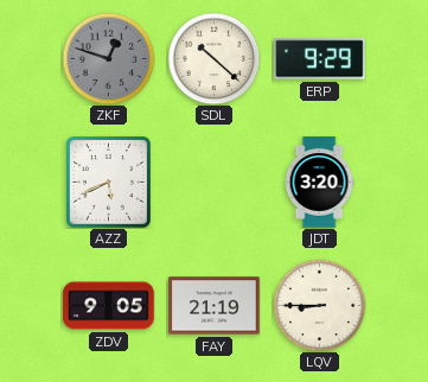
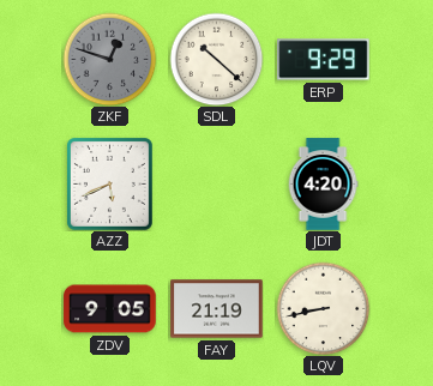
JDT: 3:20 -> 4:20 (323, 185)
LQV: 8:45 -> 8:43 (323, 308)
